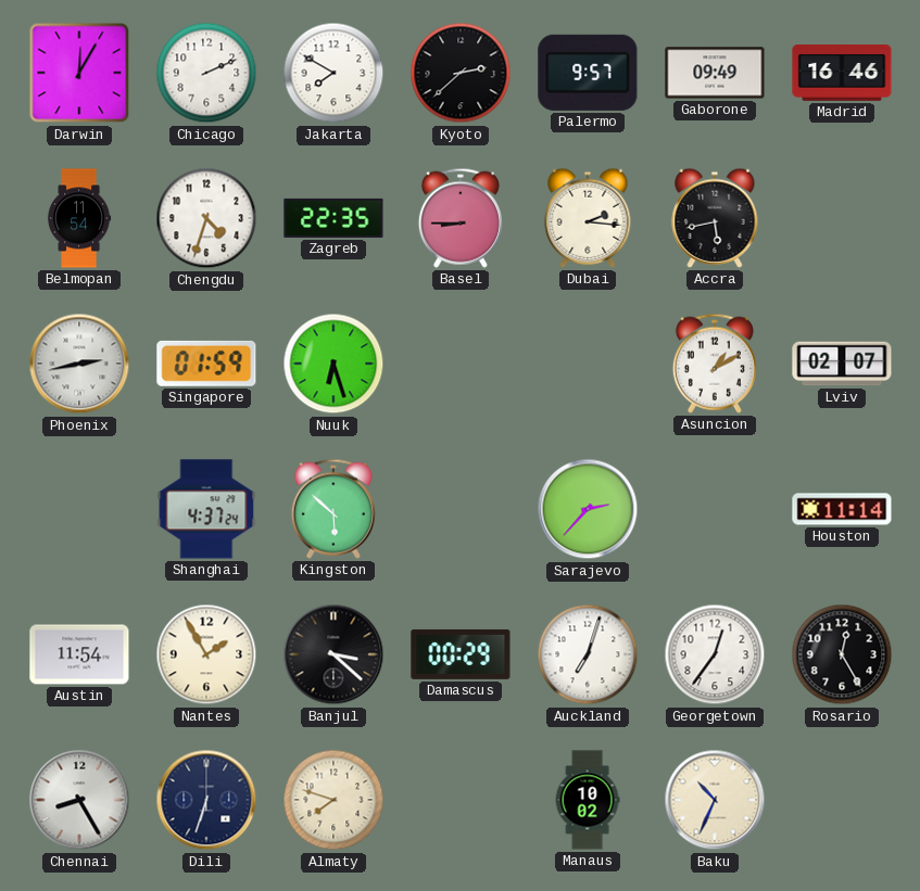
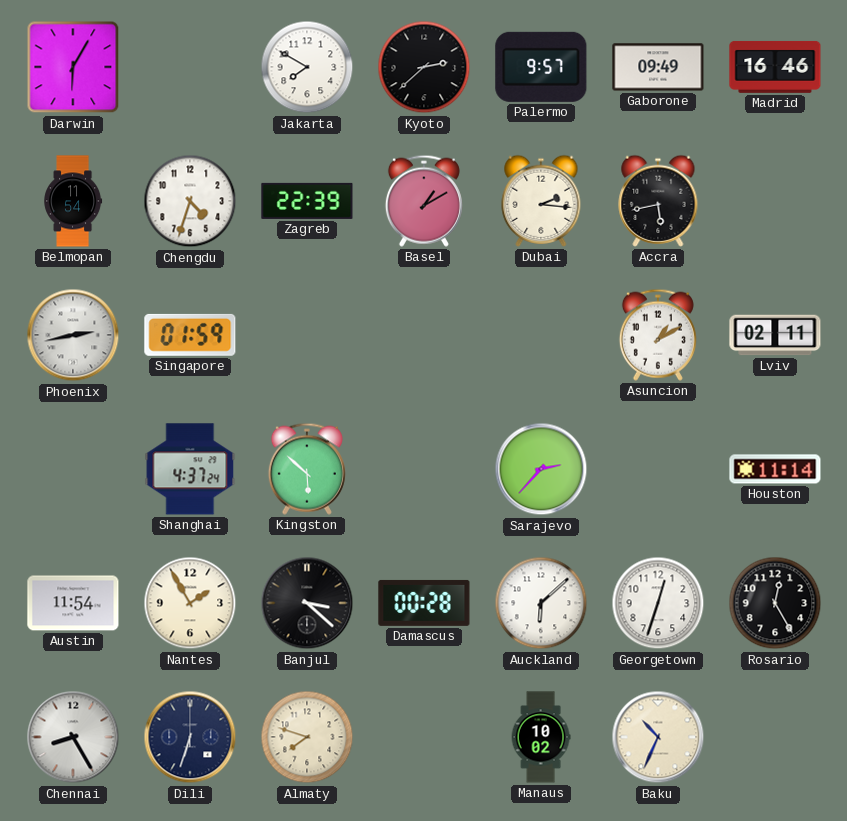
Darwin: 12:05 -> 6:05 (73, 67)
Chicago: 2:11 -> none (206, 73)
Zagreb: 22:35 -> 22:39 (307, 201)
Basel: 8:45 -> 1:10 (424, 201)
Nuuk: 6:27 -> none (333, 364)
Lviv: 02:07 -> 02:11 (775, 335)
Damascus: 00:29 -> 00:28 (424, 603)
Auckland: 7:03 -> 6:08 (541, 603)
Georgetown: 12:36 -> 12:33 (658, 603)
